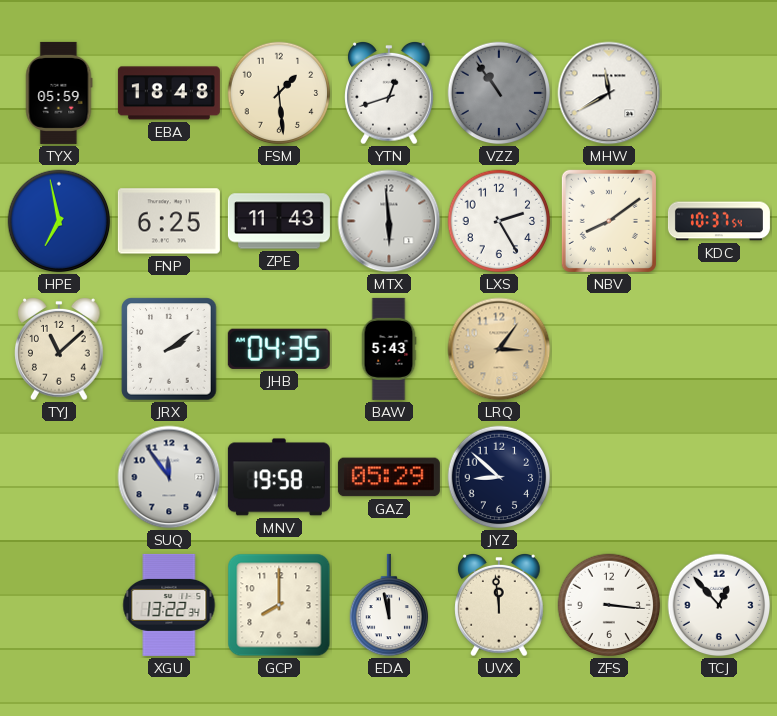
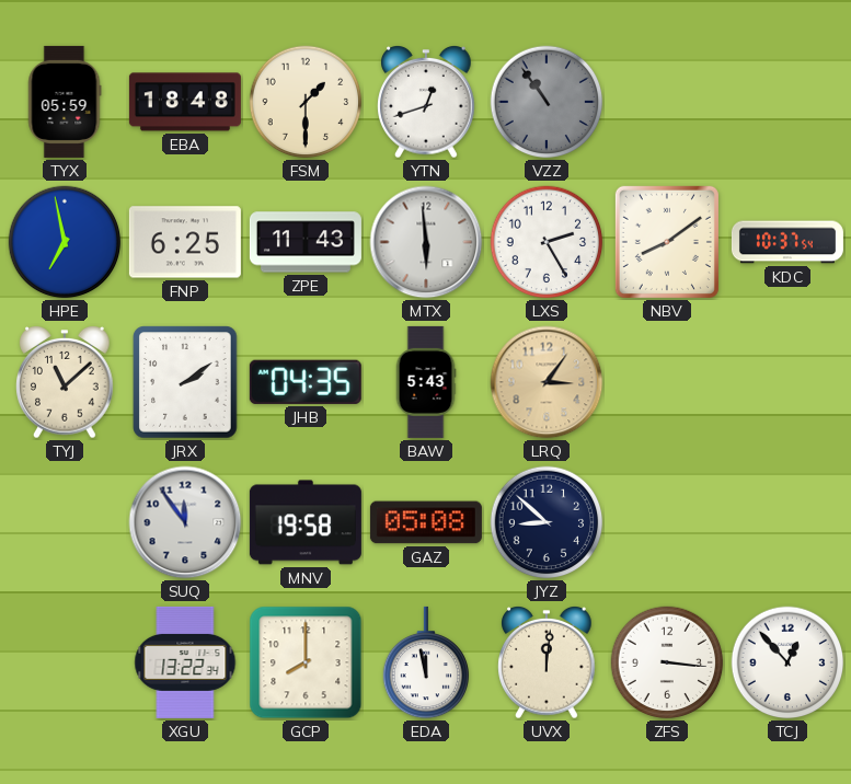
FSM: 1:29 -> 1:30 (306, 102)
MHW: 11:40 -> none (609, 93)
GAZ: 05:29 -> 05:08 (426, 522)
UVX: 11:59 -> 12:01 (547, 664)
